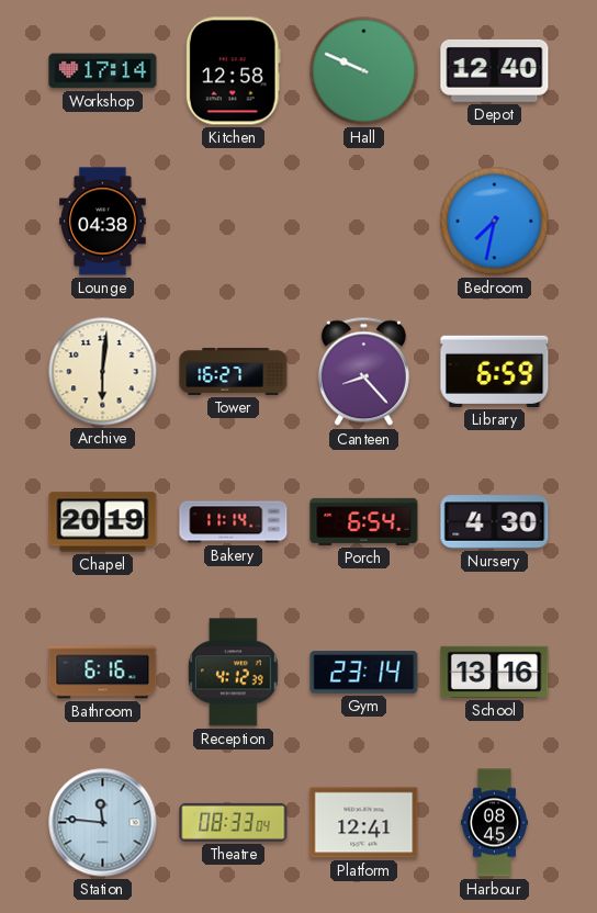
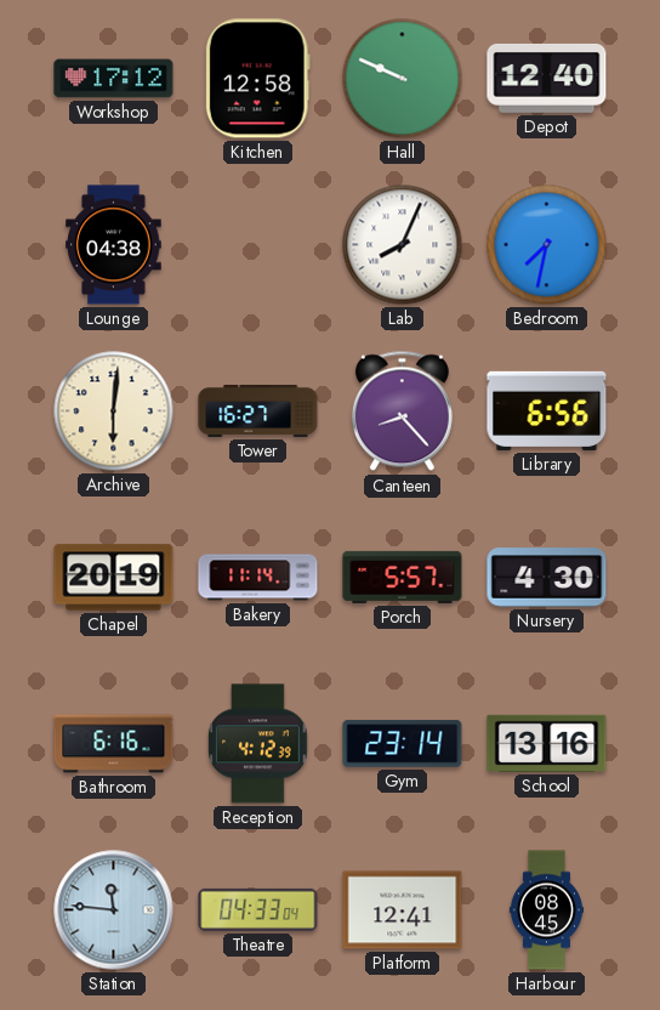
Workshop: 17:14 -> 17:12 (114, 79)
Lab: none -> 8:04 (403, 245)
Library: 6:59 -> 6:56 (547, 410)
Porch: 6:54 -> 5:57 (403, 577)
Theatre: 08:33 -> 04:33 (258, 909)
